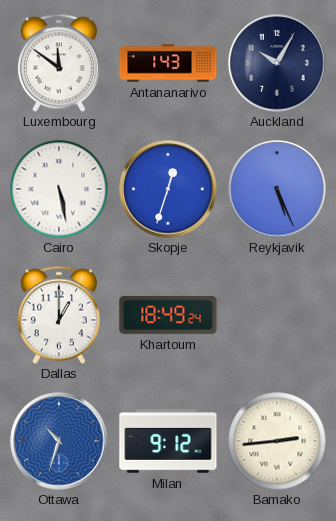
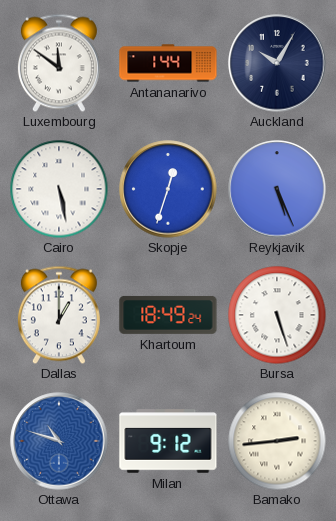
Antananarivo: 1:43 -> 1:44 (168, 63)
Bursa: none -> 5:27 (277, 315)
Ottawa: 10:33 -> 10:48 (59, 441)
